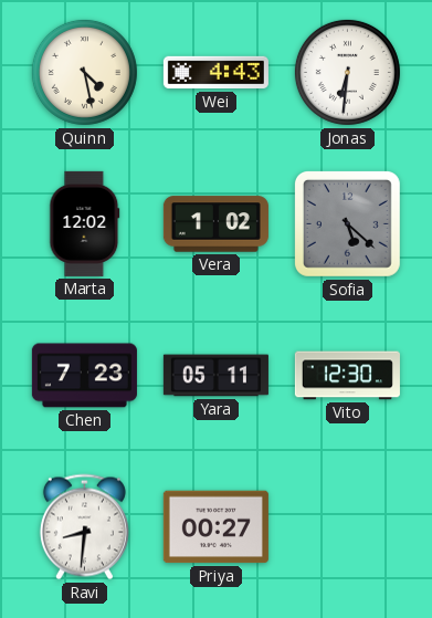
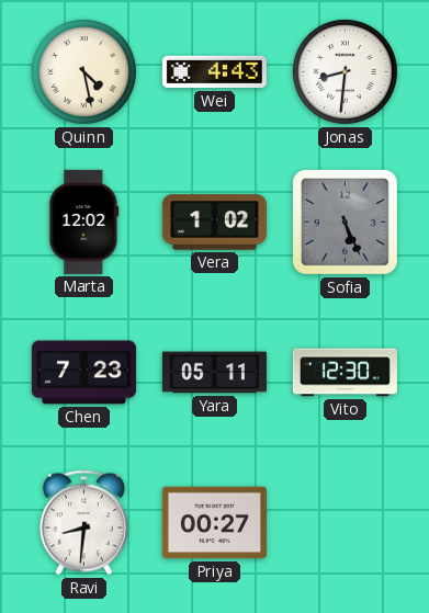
Jonas: 6:31 -> 8:31 (345, 71)
Sofia: 5:22 -> 5:26 (345, 222)
